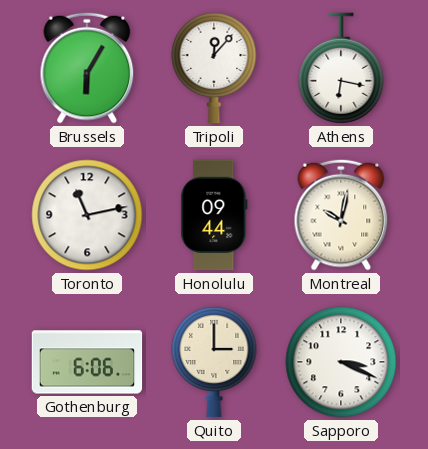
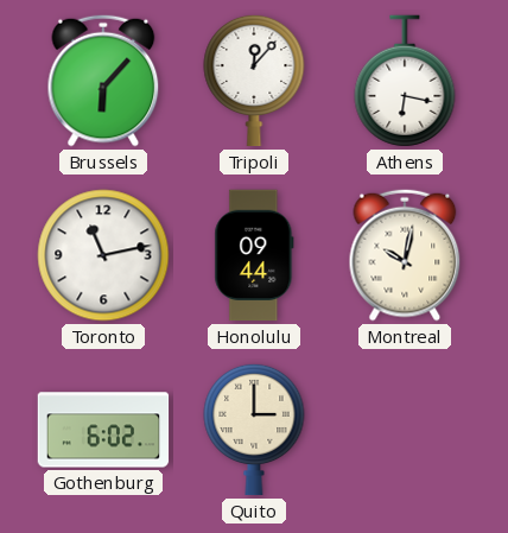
Brussels: 6:05 -> 6:07 (103, 81)
Gothenburg: 6:06 -> 6:02 (103, 430)
Sapporo: 3:19 -> none (341, 362)
